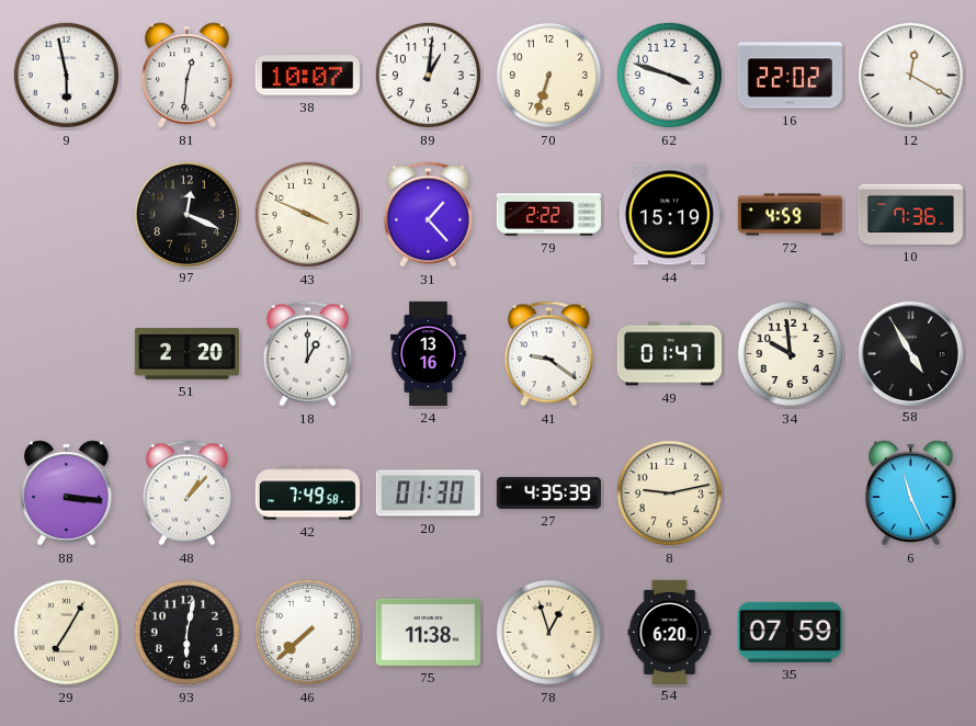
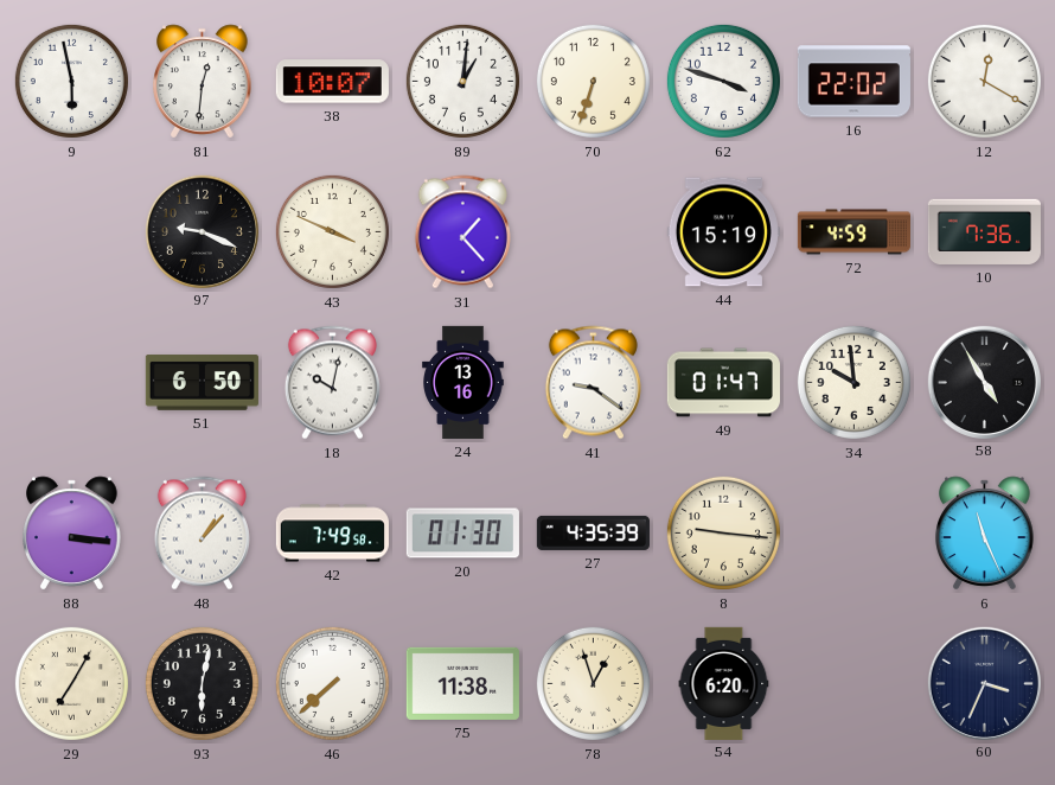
97: 12:19 -> 9:19 (202, 231)
79: 2:22 -> none (548, 215)
51: 2:20 -> 6:50 (202, 383)
18: 1:00 -> 10:02 (332, 383)
8: 9:13 -> 9:16 (723, 532)
35: 07:59 -> none (790, 632)
60: none -> 3:34 (984, 683)
